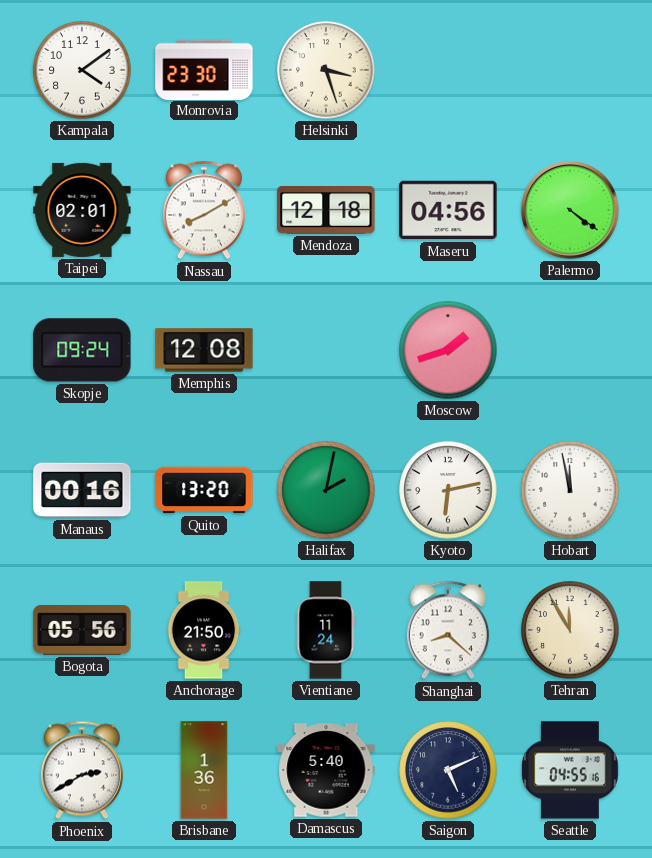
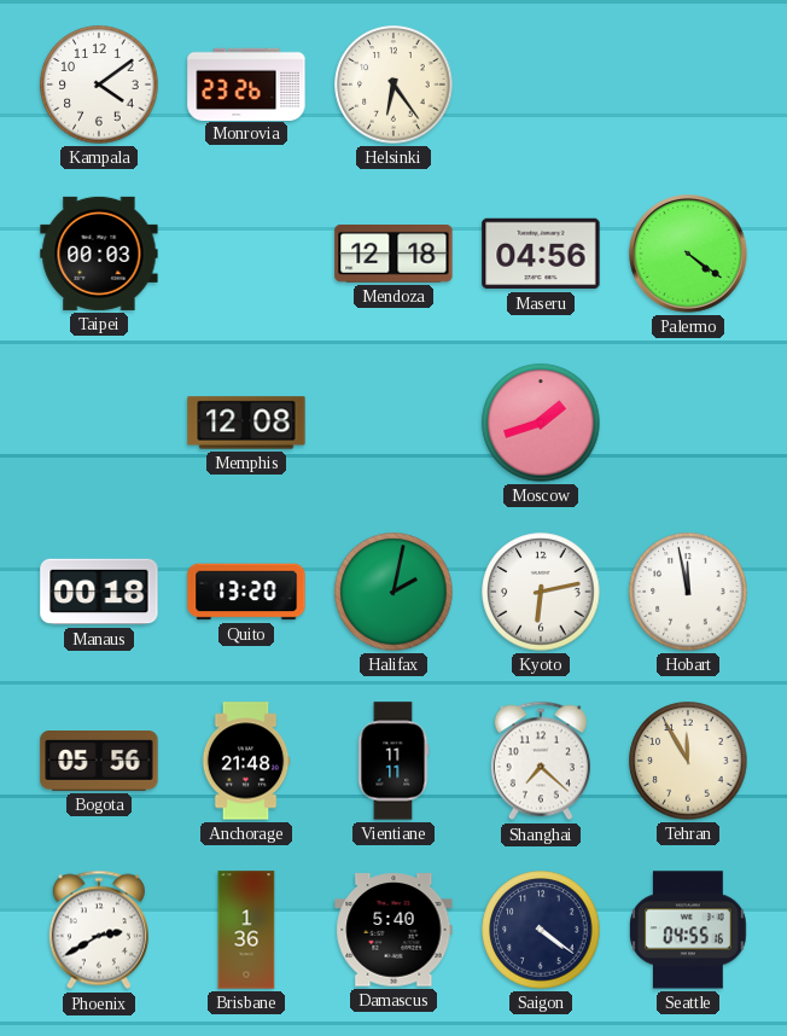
Monrovia: 23:30 -> 23:26 (246, 83)
Helsinki: 3:27 -> 6:24 (393, 85)
Taipei: 02:01 -> 00:03 (99, 254)
Nassau: 8:10 -> none (204, 210)
Skopje: 09:24 -> none (82, 350)
Manaus: 00:16 -> 00:18 (99, 592)
Anchorage: 21:50 -> 21:48 (246, 761)
Vientiane: 11:24 -> 11:11 (393, 761)
Shanghai: 8:22 -> 7:22 (541, 761)
Saigon: 5:11 -> 4:21 (541, 930)
